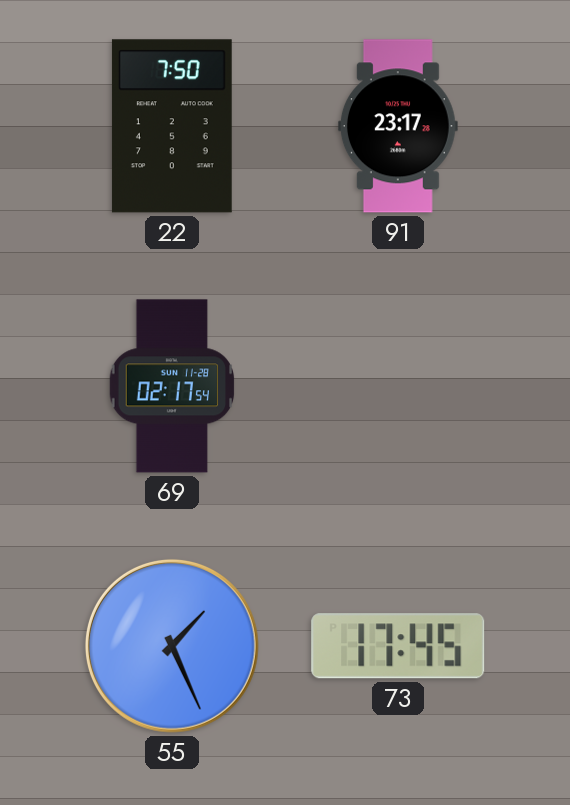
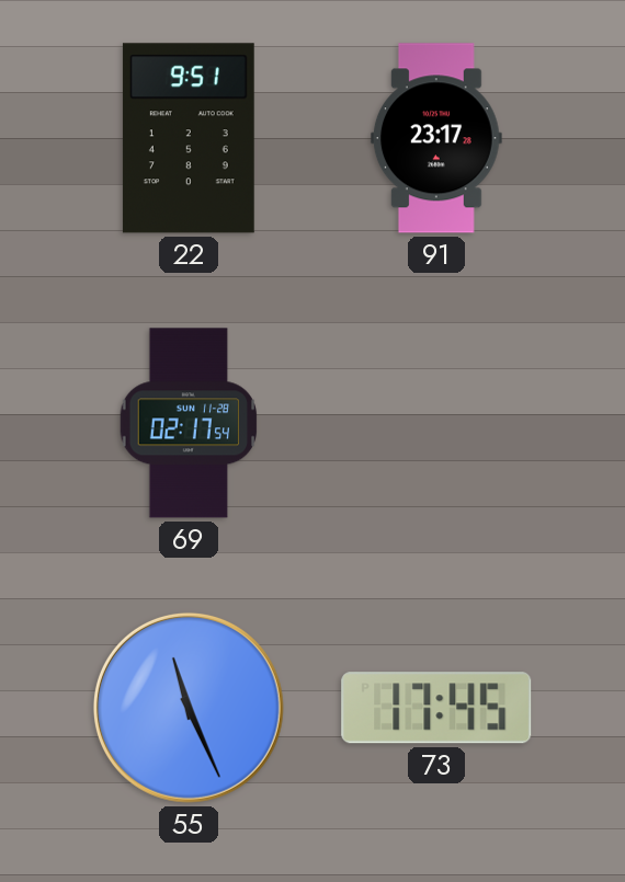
22: 7:50 -> 9:51 (189, 138)
55: 1:26 -> 11:26 (189, 708)
